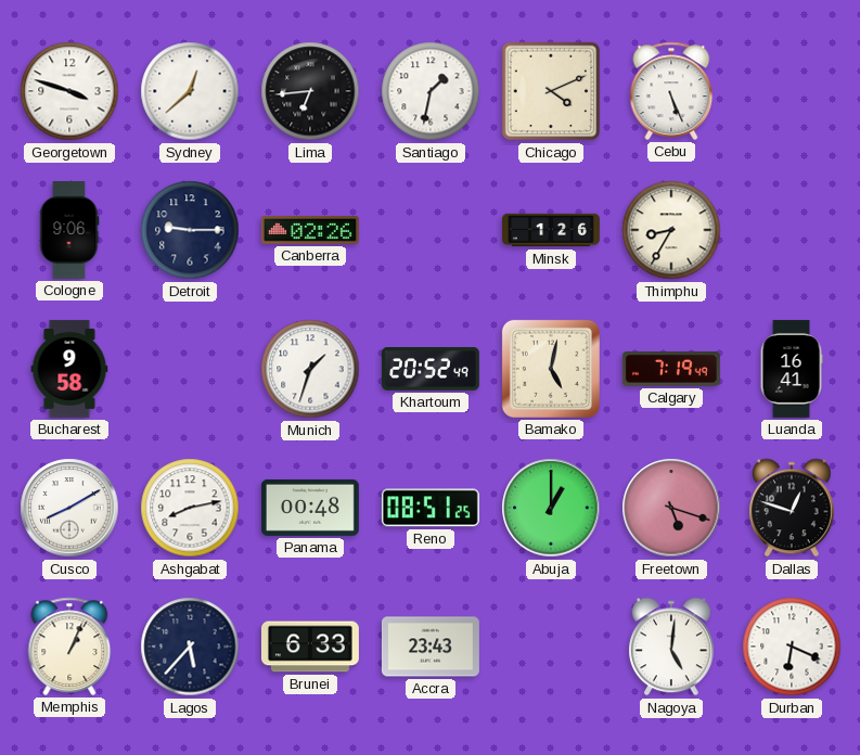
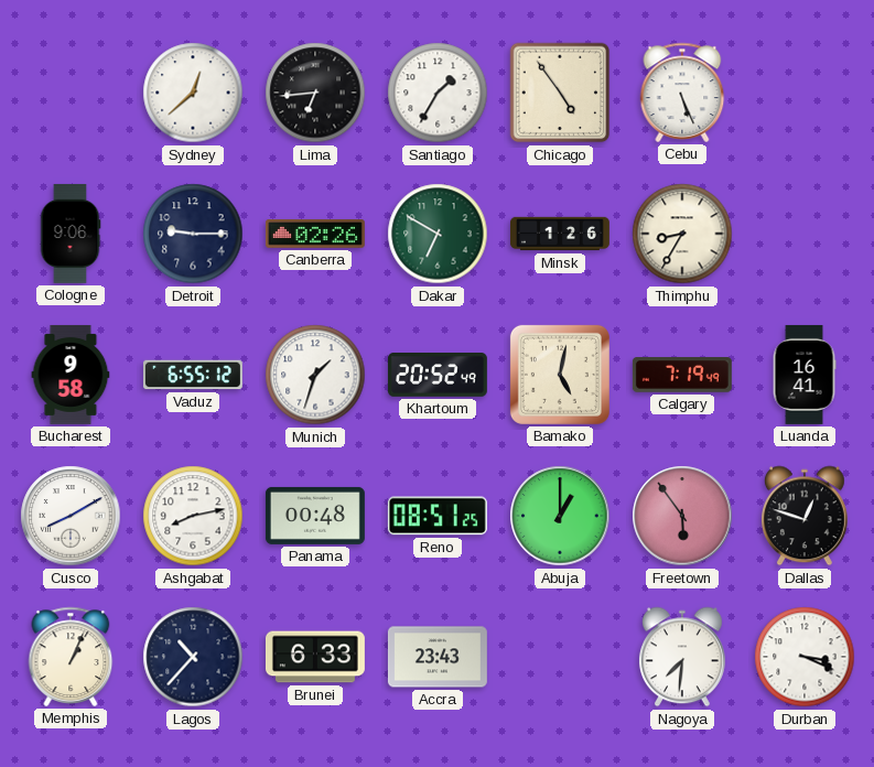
Georgetown: 3:48 -> none (69, 91)
Santiago: 1:32 -> 1:35 (438, 93)
Chicago: 4:11 -> 4:54 (560, 93)
Dakar: none -> 6:50 (438, 234)
Vaduz: none -> 6:55 (193, 375)
Freetown: 5:18 -> 5:54 (682, 516)
Lagos: 5:37 -> 10:37 (193, 657)
Nagoya: 5:01 -> 7:31 (682, 657)
Durban: 6:19 -> 3:19 (805, 657)
